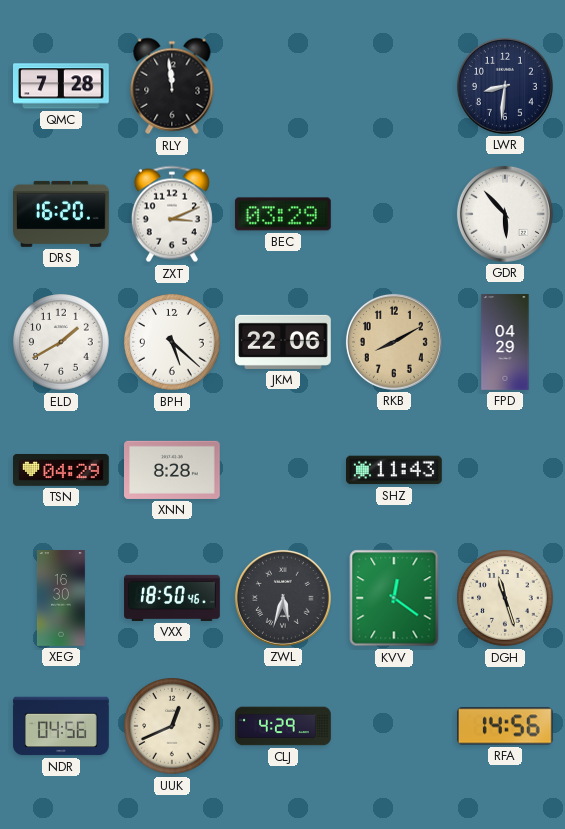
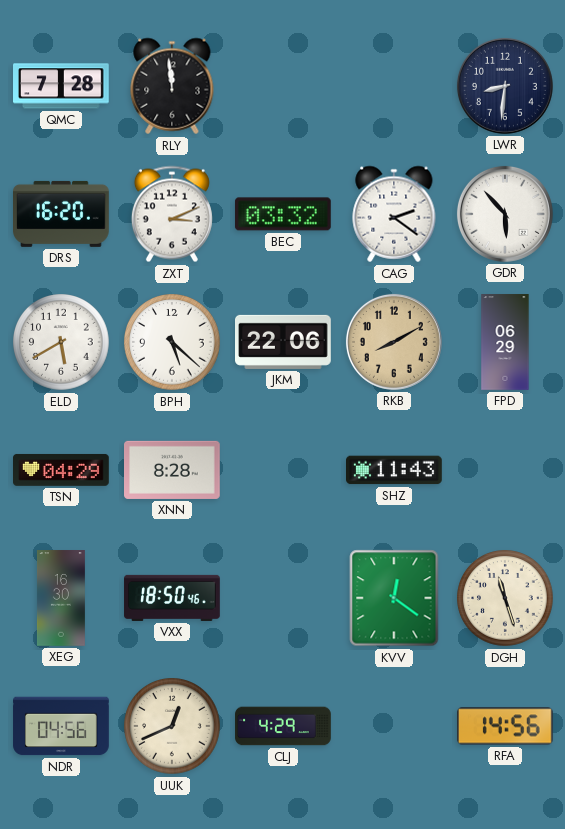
BEC: 03:29 -> 03:32 (283, 214)
CAG: none -> 2:21 (394, 214)
ELD: 1:40 -> 5:40 (61, 342)
FPD: 04:29 -> 06:29 (505, 342)
ZWL: 5:33 -> none (283, 598)
